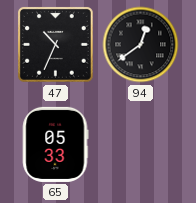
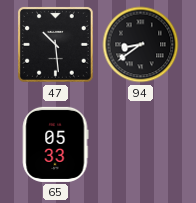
47: 10:34 -> 10:29 (56, 45)
94: 12:39 -> 8:39 (141, 45)
